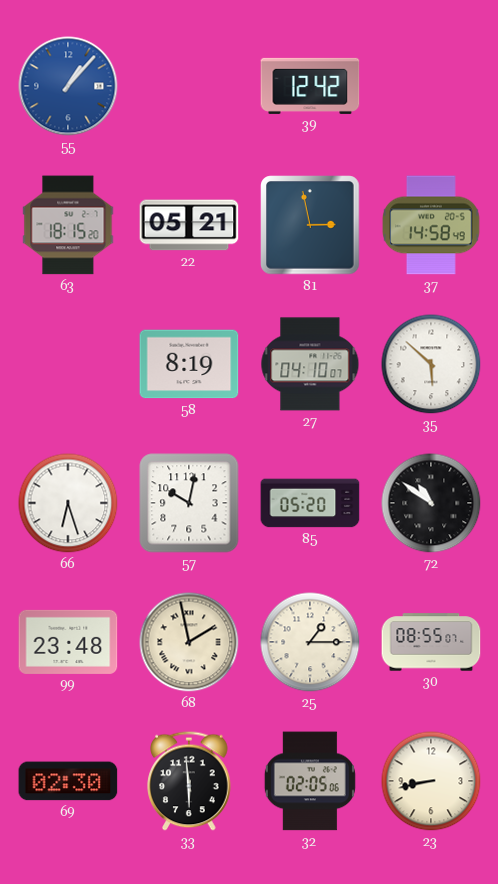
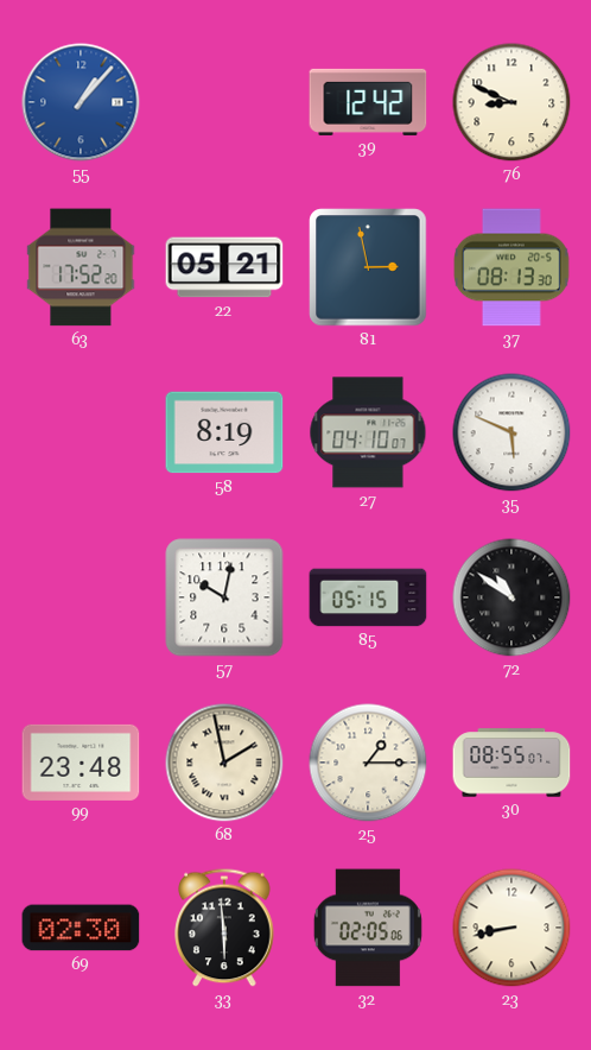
76: none -> 8:49 (511, 102)
63: 18:15 -> 17:52 (81, 267)
37: 14:58 -> 08:13 (513, 267)
35: 5:52 -> 5:49 (511, 432)
66: 6:27 -> none (68, 503)
85: 05:20 -> 05:15 (368, 597)
